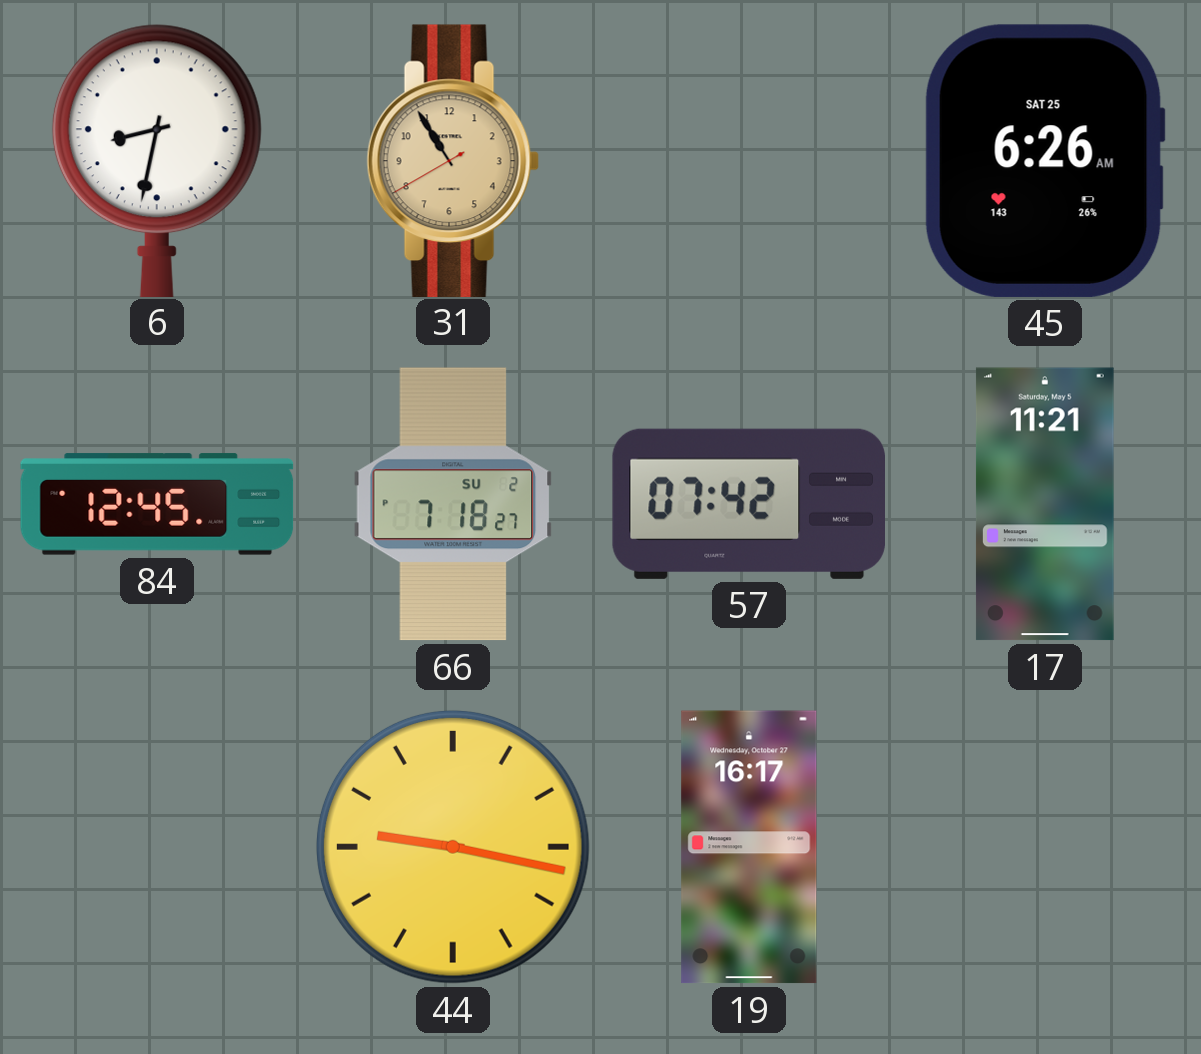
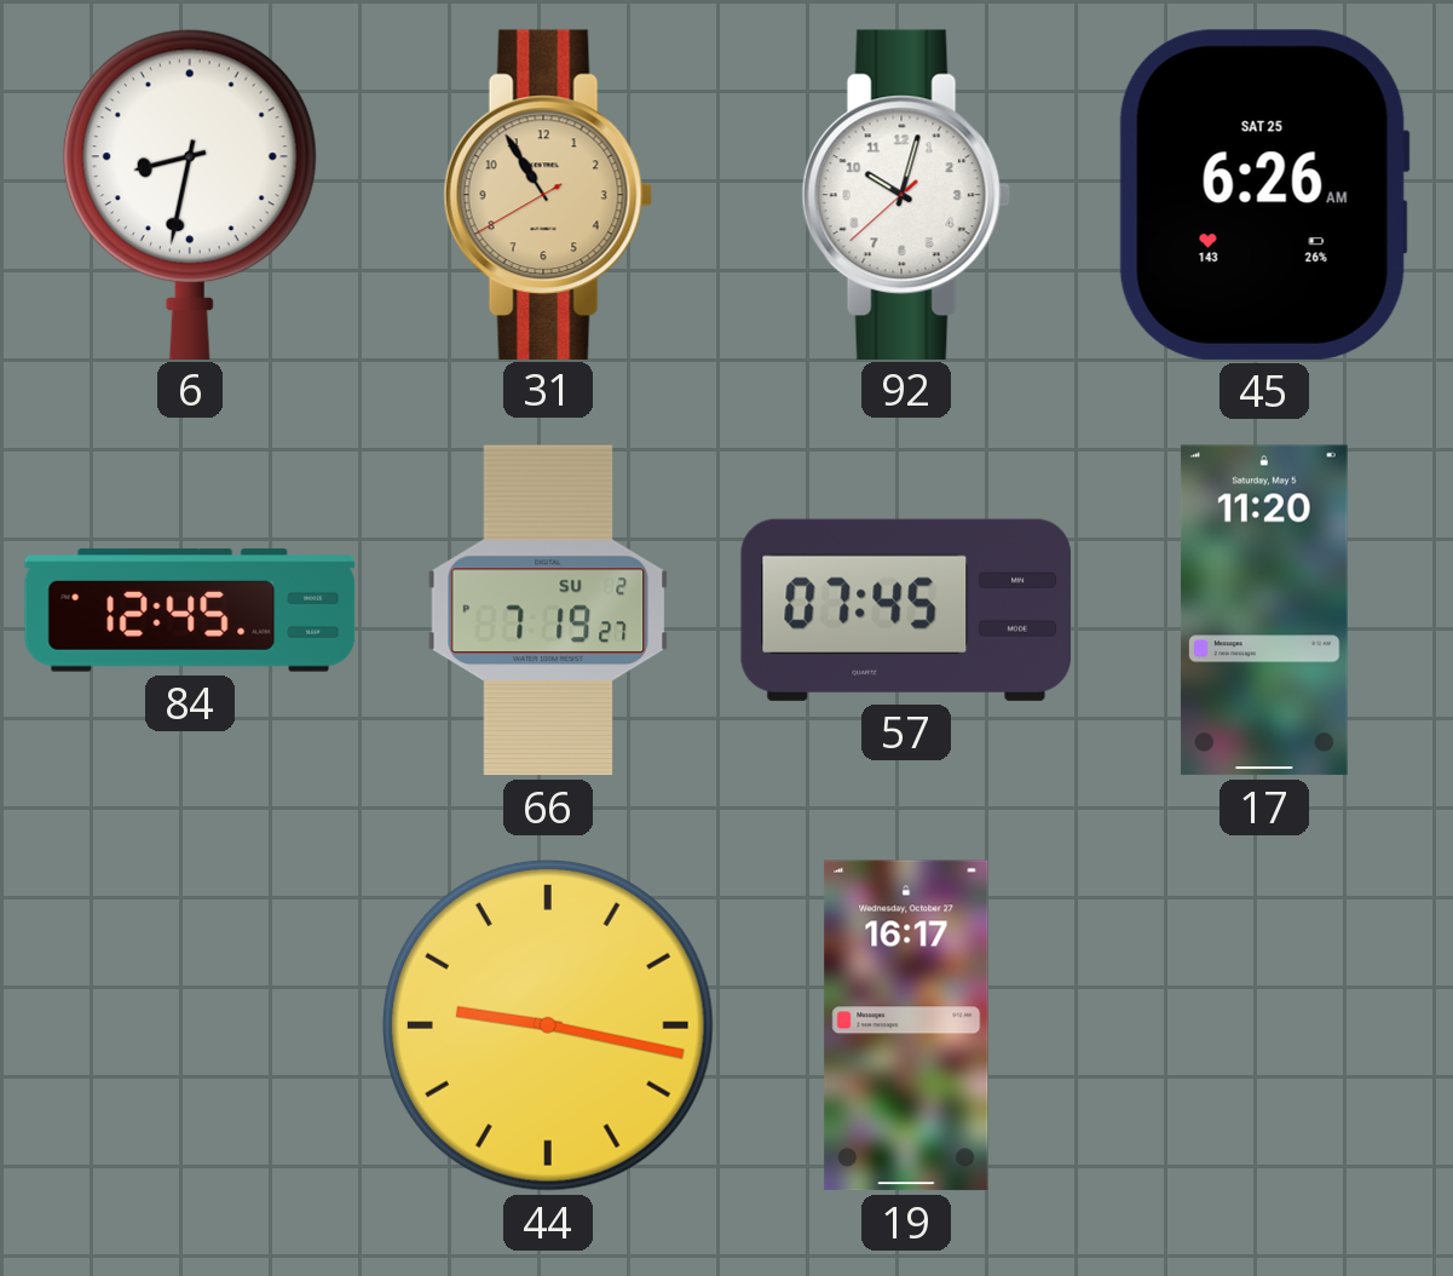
92: none -> 10:02 (906, 194)
66: 7:18 -> 7:19 (548, 610)
57: 07:42 -> 07:45 (905, 610)
17: 11:21 -> 11:20 (1264, 610)
